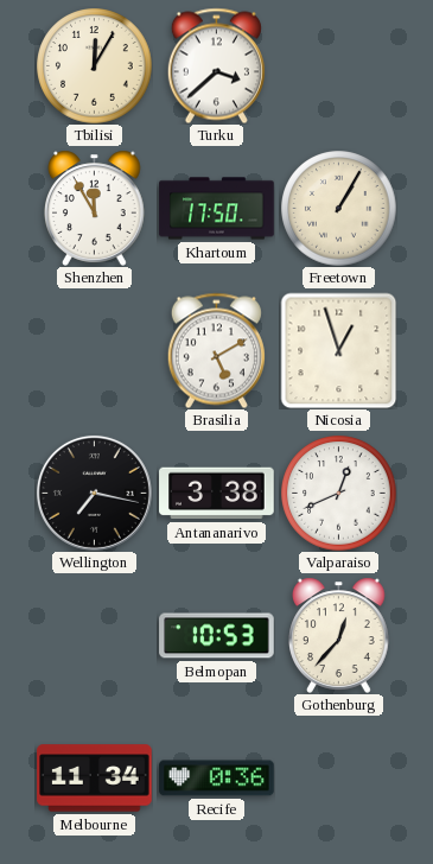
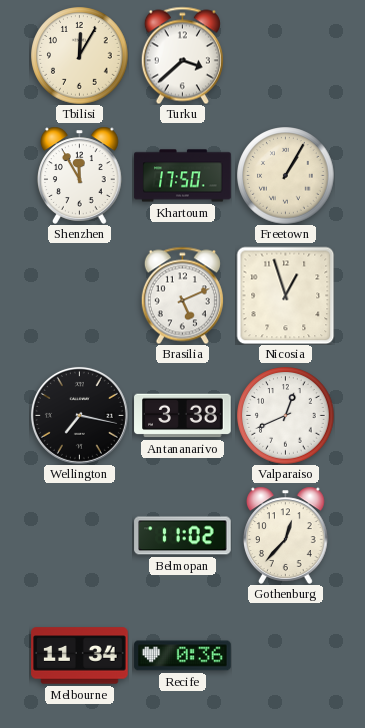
Brasilia: 5:10 -> 5:11 (182, 295)
Belmopan: 10:53 -> 11:02 (183, 536)
